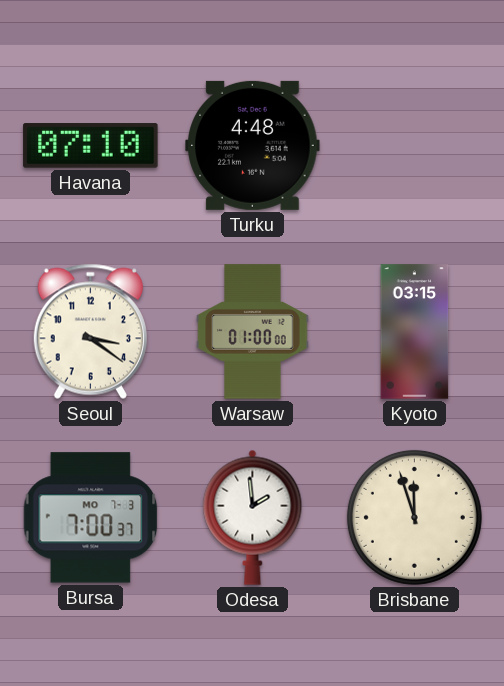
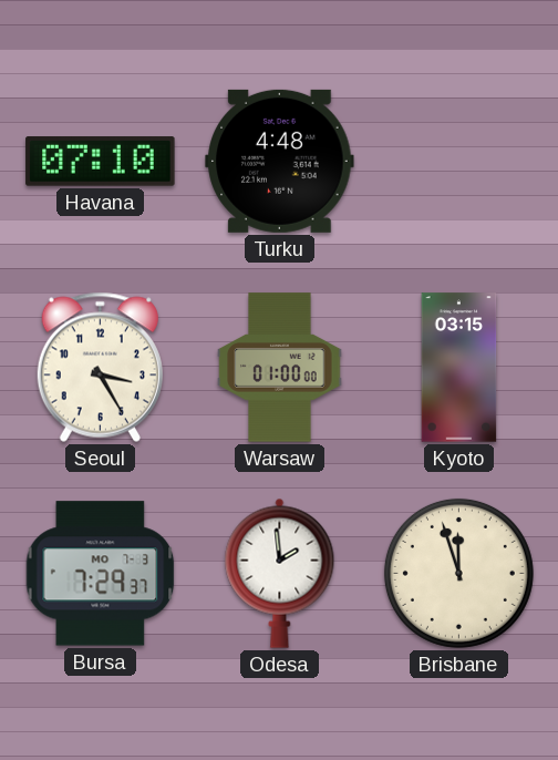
Seoul: 3:21 -> 3:25 (100, 367)
Bursa: 7:00 -> 7:29 (101, 574)
